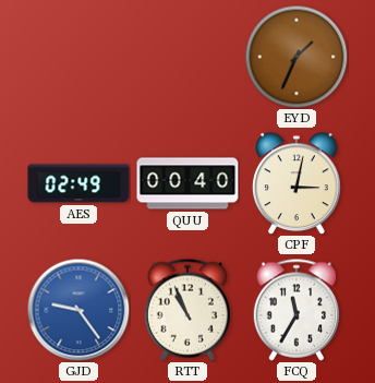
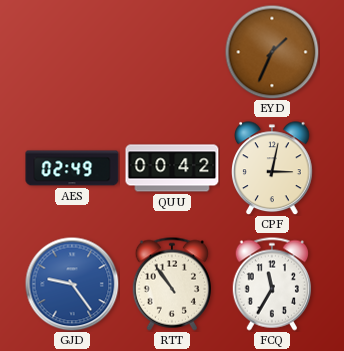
QUU: 00:40 -> 00:42 (172, 168)
RTT: 10:56 -> 10:54 (172, 284)
